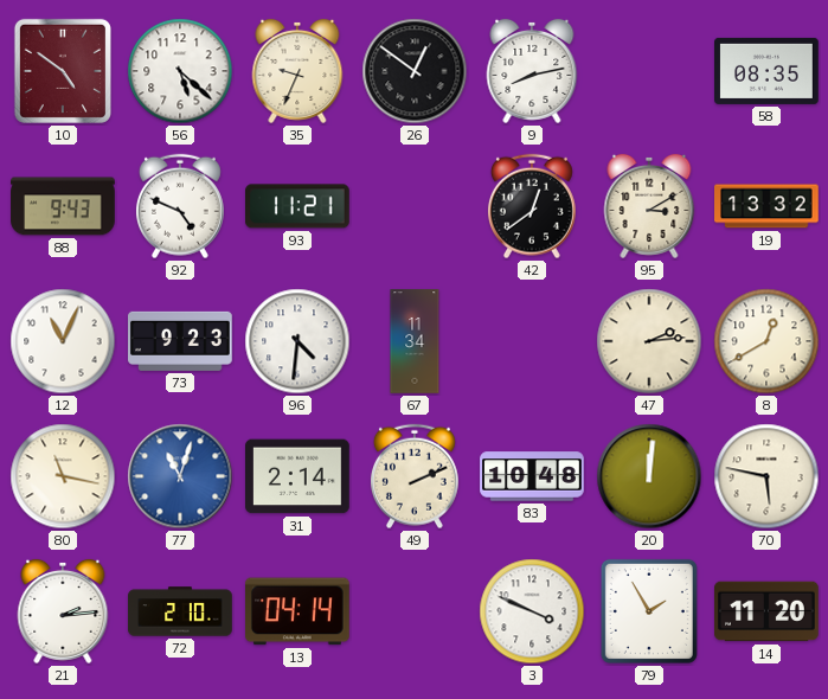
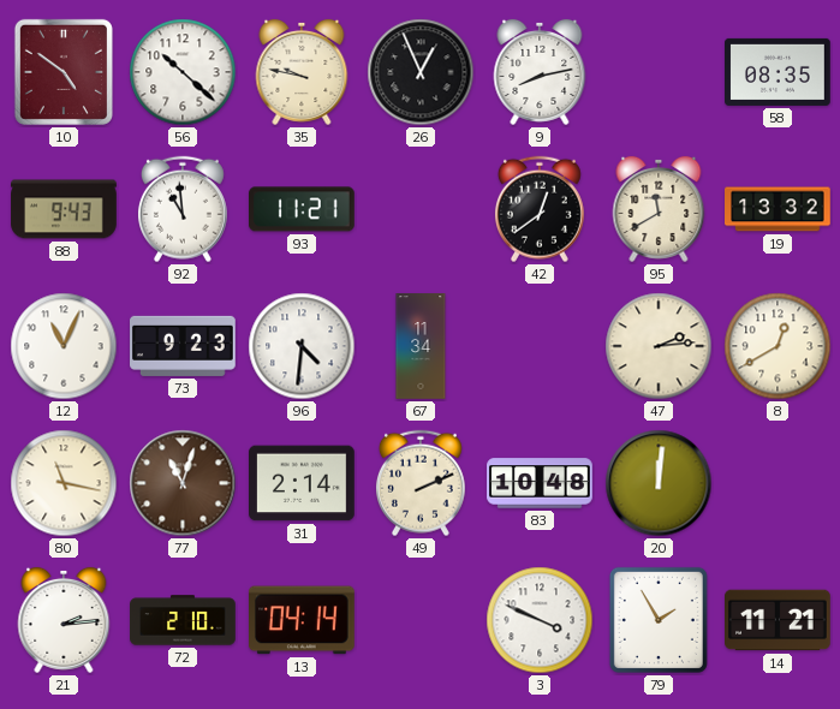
56: 5:22 -> 10:22 (183, 72)
35: 9:34 -> 9:47 (302, 72)
26: 12:51 -> 12:56 (421, 72)
92: 4:49 -> 10:59 (183, 209)
95: 3:10 -> 11:40 (659, 209)
77 dial: blue -> brown (183, 483)
70: 5:47 -> none (766, 476)
14: 11:20 -> 11:21 (778, 620)
